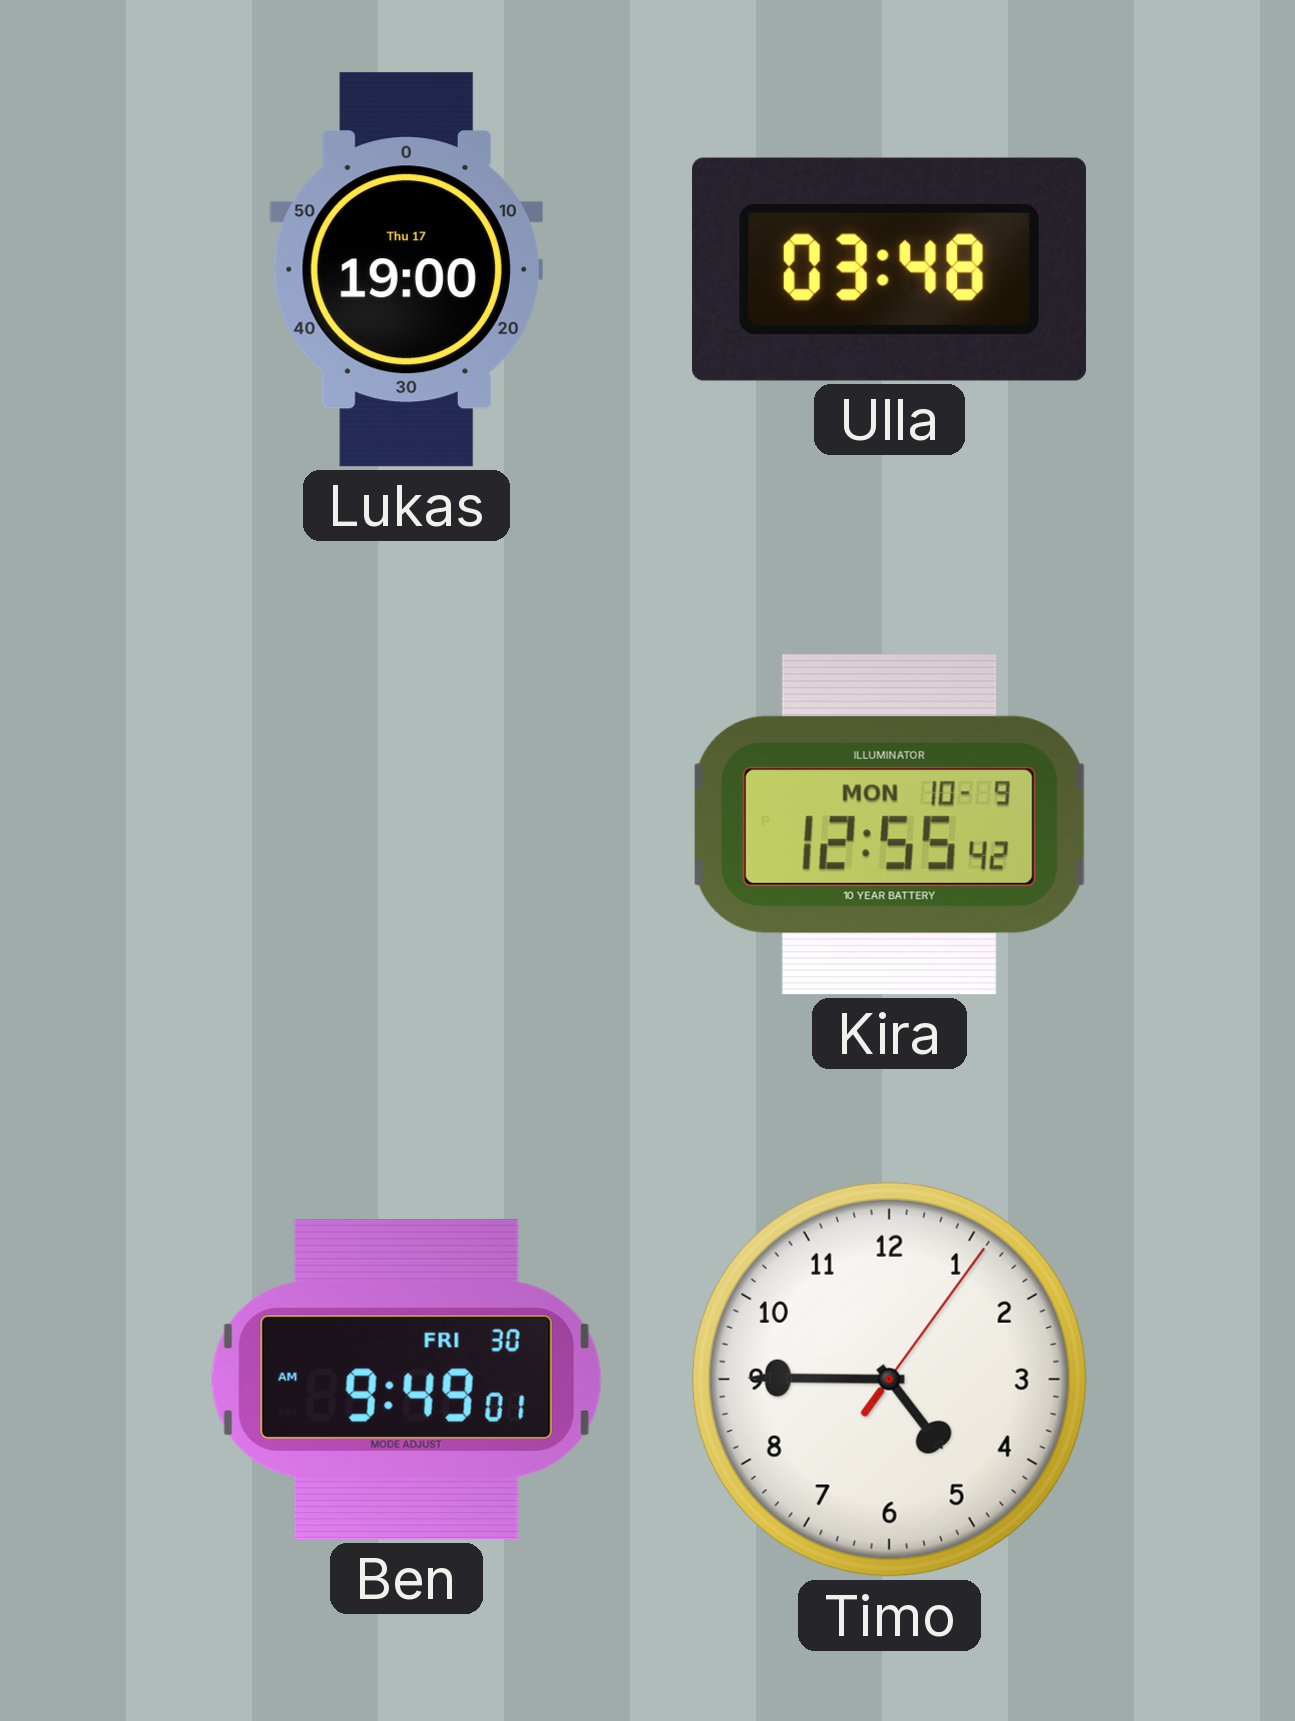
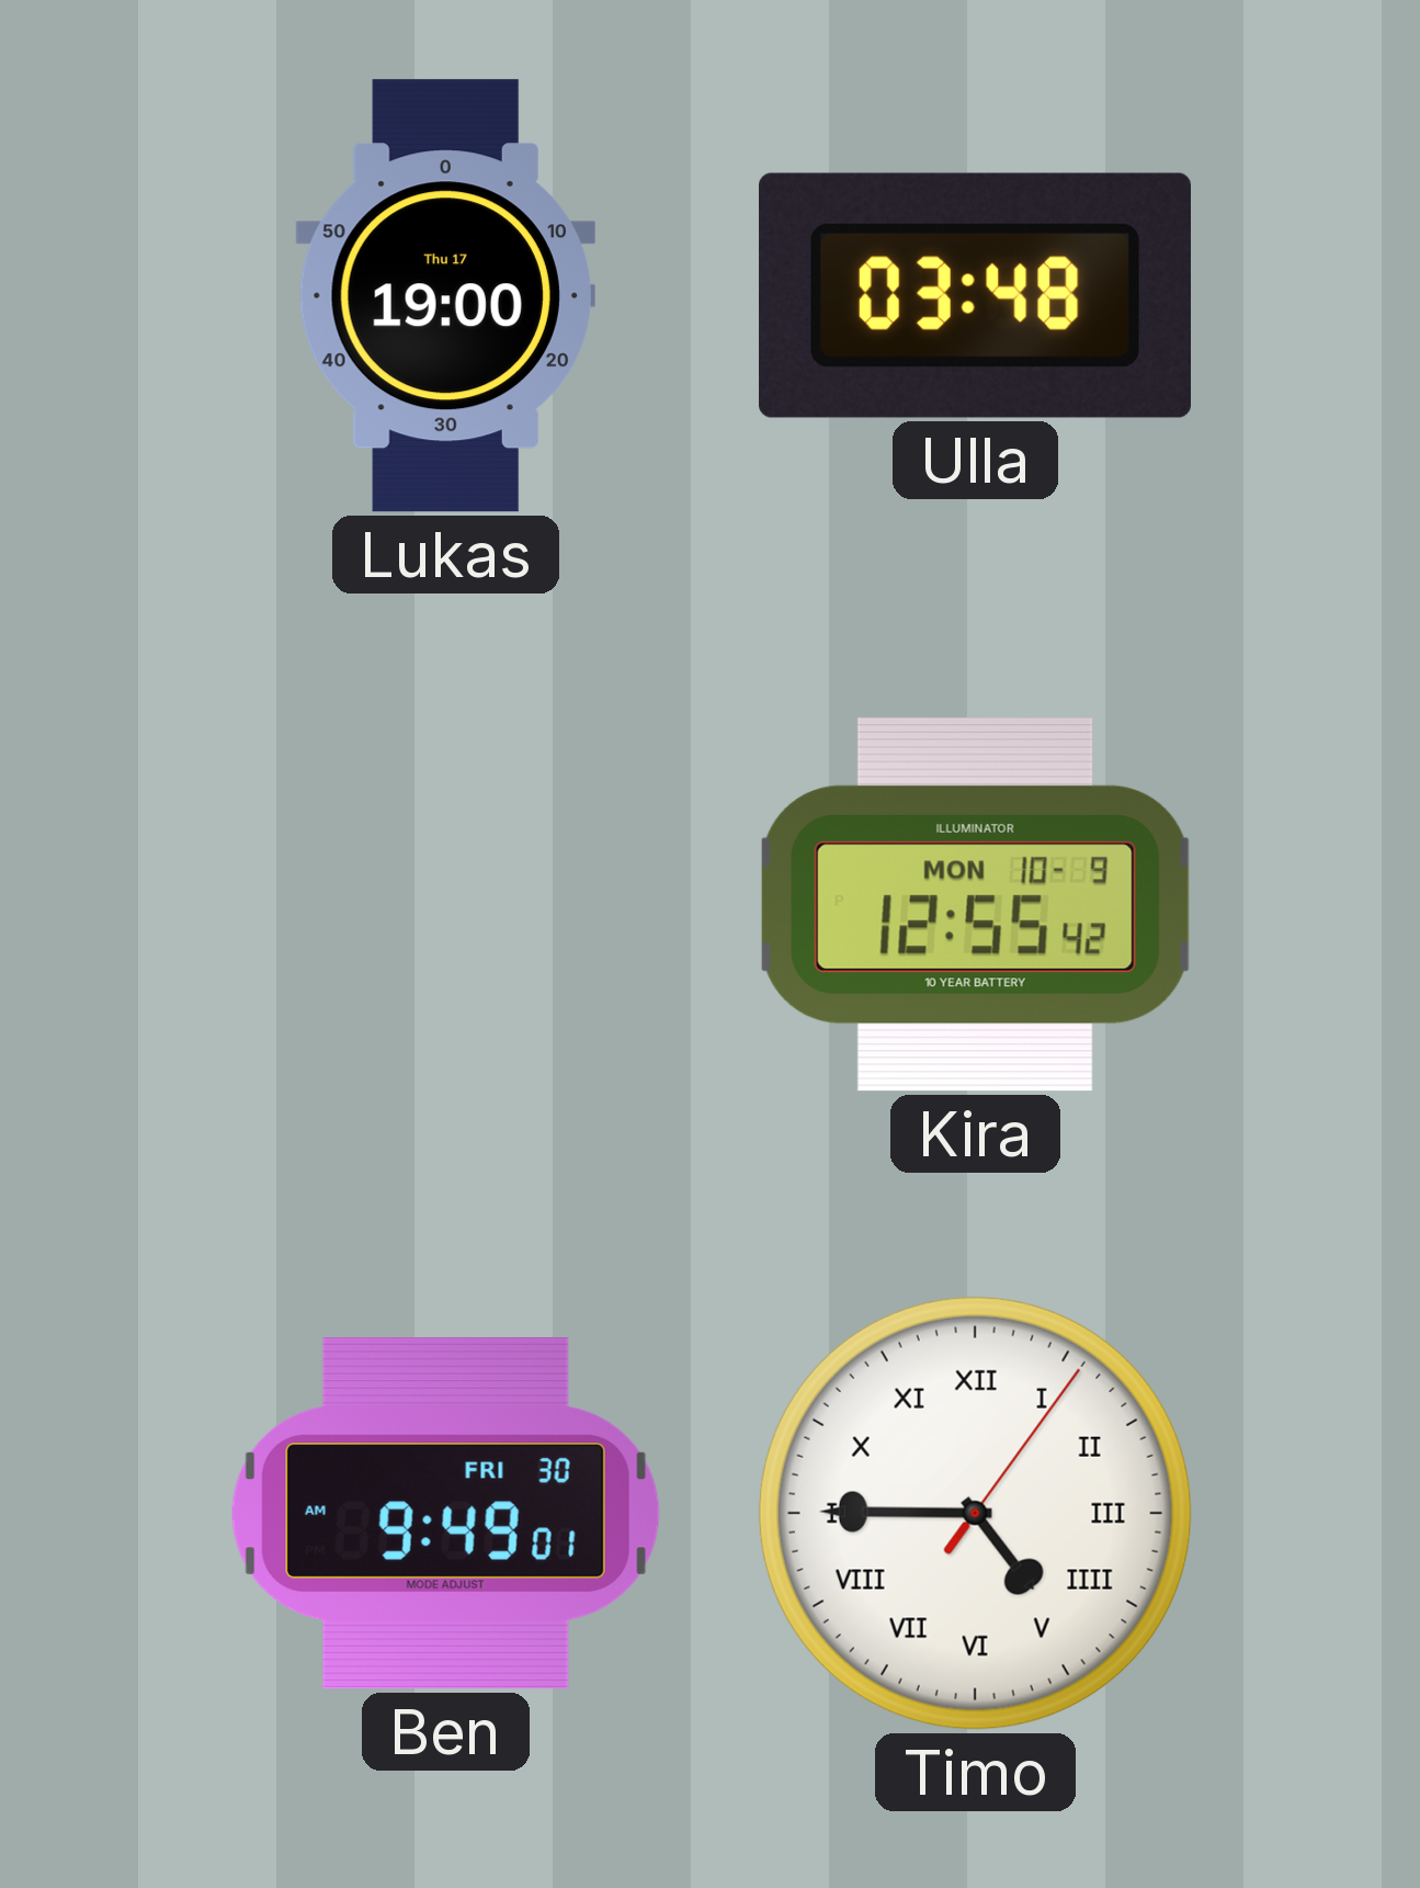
Timo numerals: Arabic -> Roman (975, 1513)
